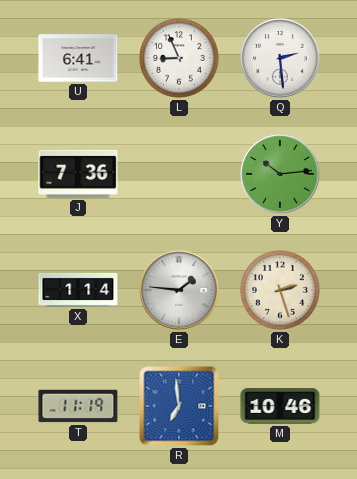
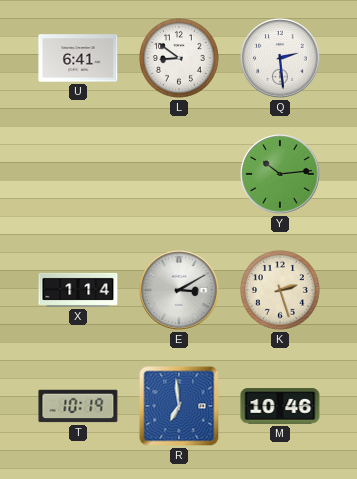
L: 8:56 -> 8:51 (180, 59)
J: 7:36 -> none (78, 174)
E: 1:46 -> 3:10 (179, 290)
T: 11:19 -> 10:19 (78, 406)
